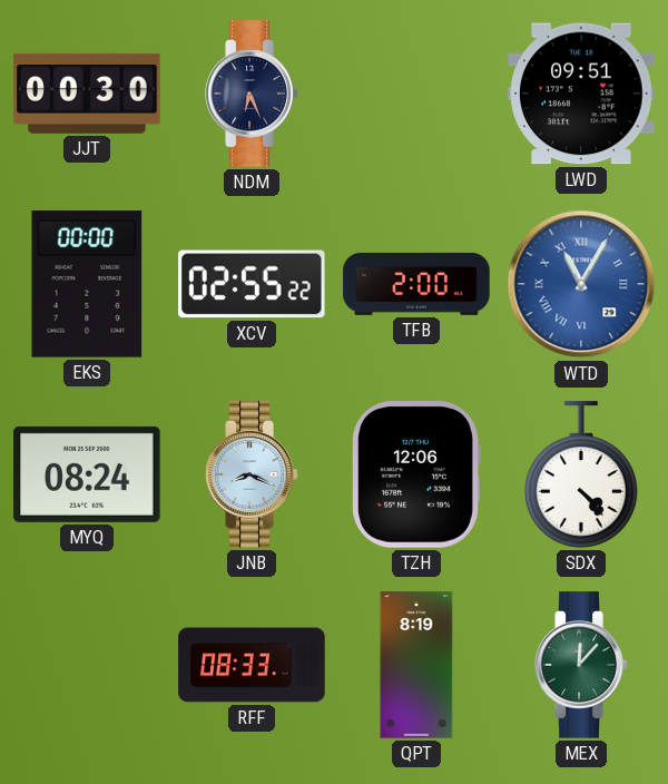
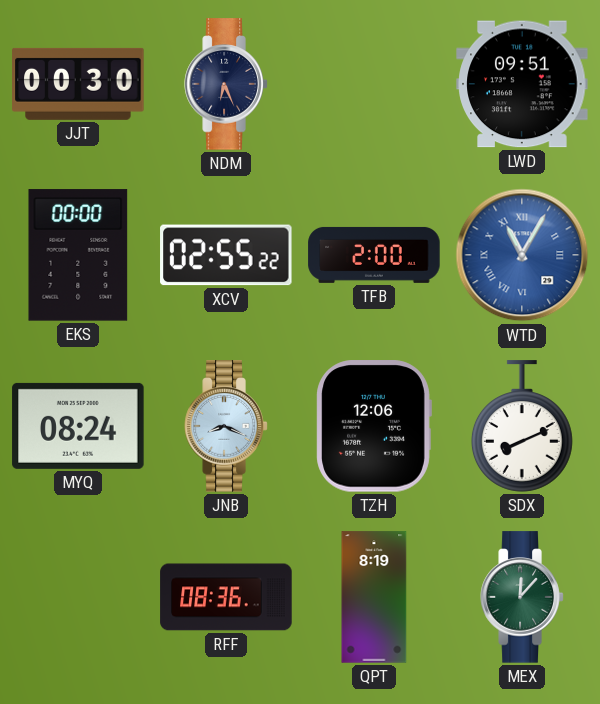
SDX: 4:23 -> 8:11 (522, 426)
RFF: 08:33 -> 08:36 (226, 597)
